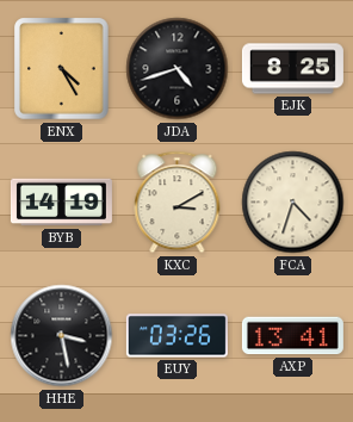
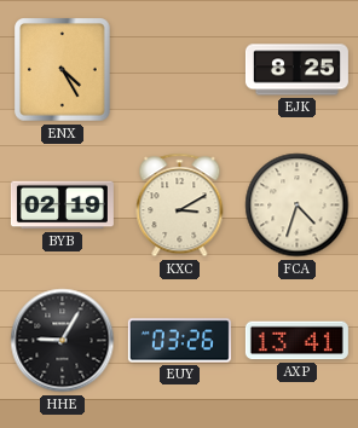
JDA: 4:42 -> none (178, 69)
BYB: 14:19 -> 02:19 (62, 206)
HHE: 3:28 -> 9:05 (63, 341)
